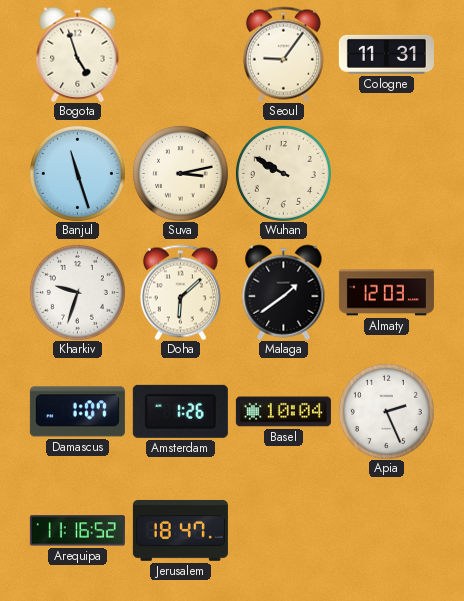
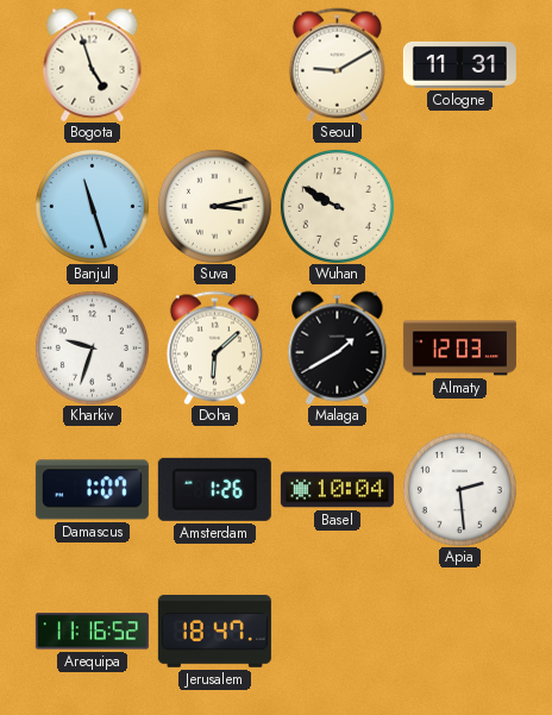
Seoul: 9:06 -> 9:10 (337, 64)
Malaga: 1:39 -> 1:40 (338, 347)
Apia: 2:26 -> 2:29 (459, 489)
